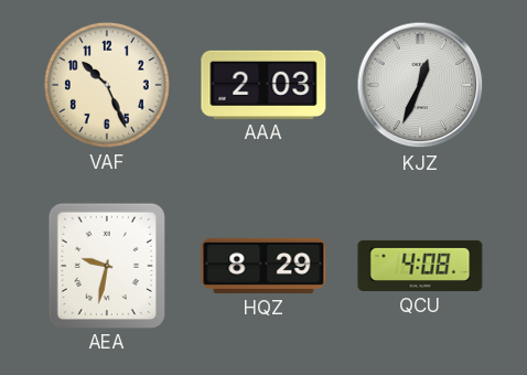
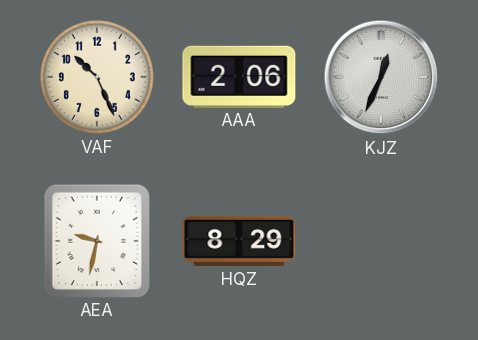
AAA: 2:03 -> 2:06 (239, 76)
QCU: 4:08 -> none (420, 266)
